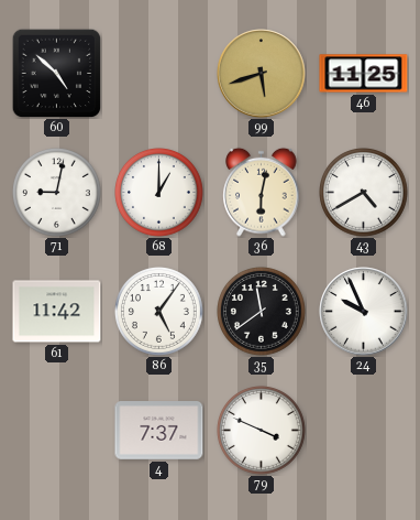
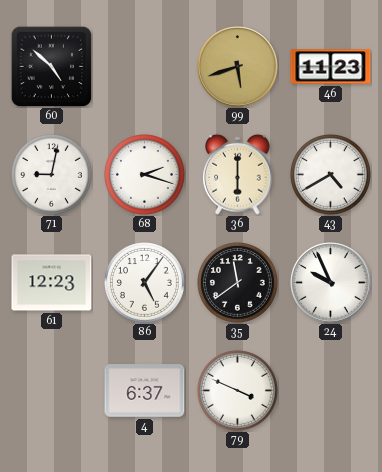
46: 11:25 -> 11:23 (331, 67)
68: 1:00 -> 2:18 (145, 175)
36: 6:02 -> 6:00 (238, 174)
61: 11:42 -> 12:23 (52, 283)
4: 7:37 -> 6:37 (145, 391)
